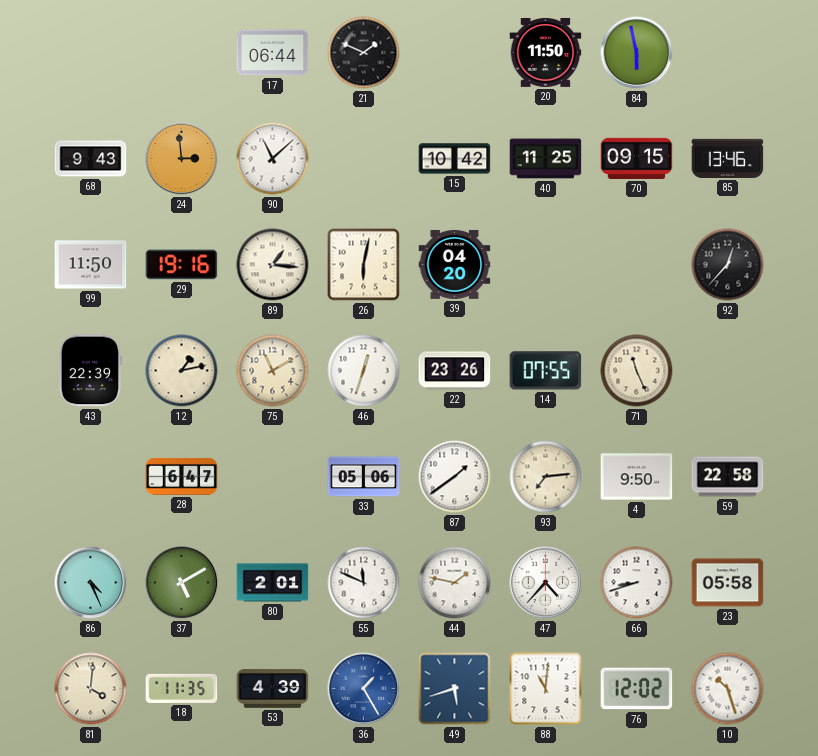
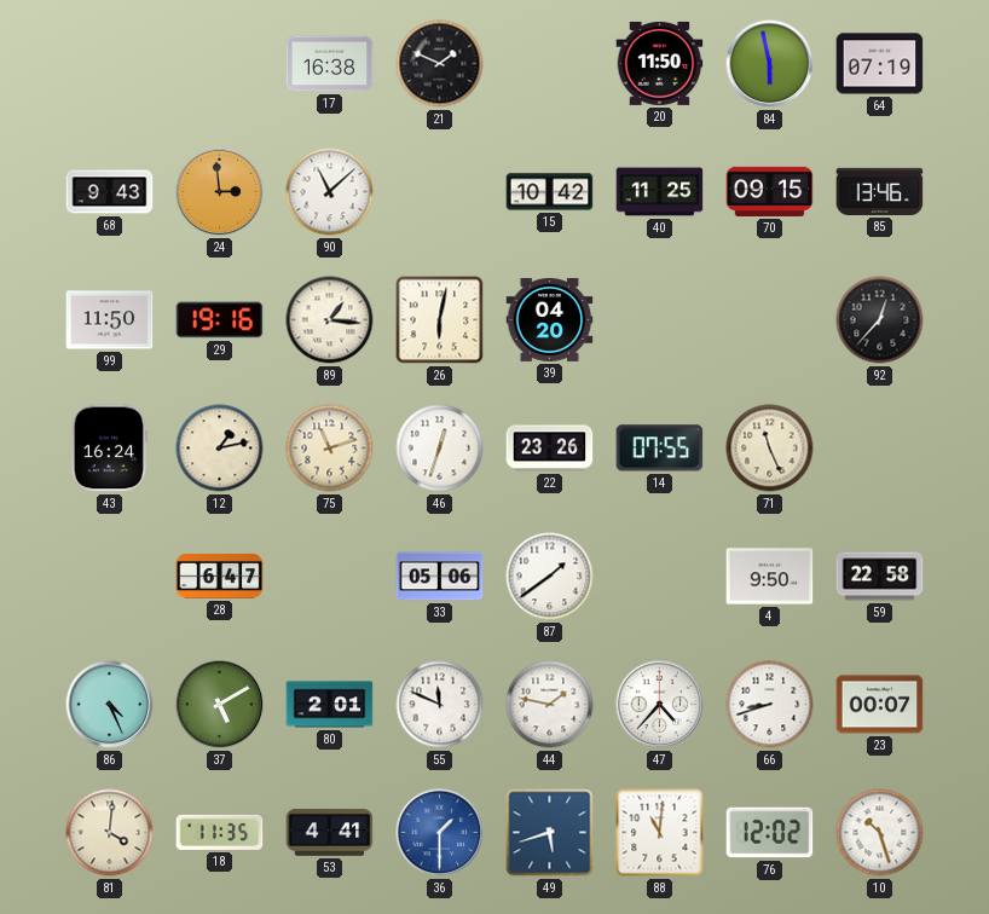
17: 06:44 -> 16:38 (330, 64)
64: none -> 07:19 (880, 64)
43: 22:39 -> 16:24 (109, 449)
75: 11:10 -> 11:12 (330, 449)
93: 7:14 -> none (546, 477)
23: 05:58 -> 00:07 (880, 705)
53: 4:39 -> 4:41 (330, 833)
36: 1:25 -> 1:30 (440, 833)
